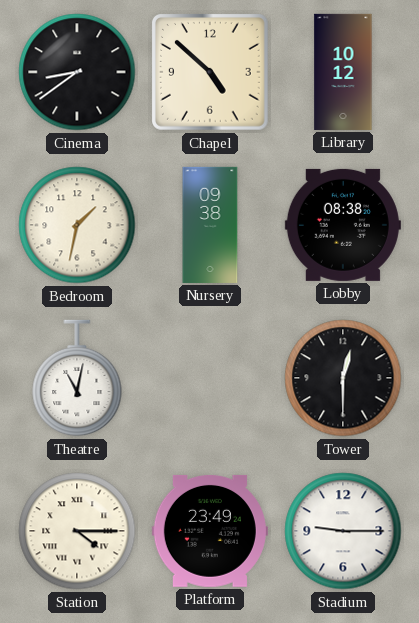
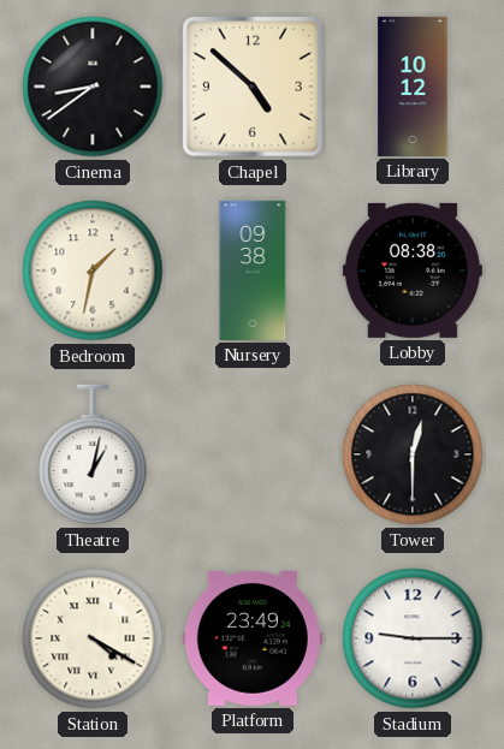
Theatre: 11:02 -> 1:02 (93, 454)
Station: 4:15 -> 4:20 (93, 638)
